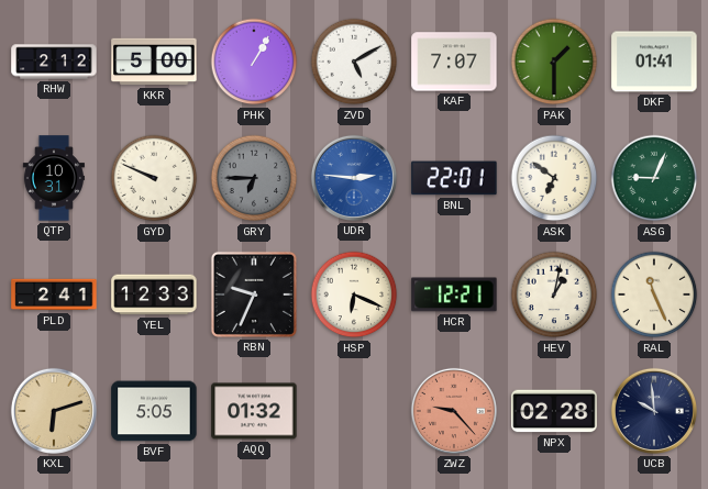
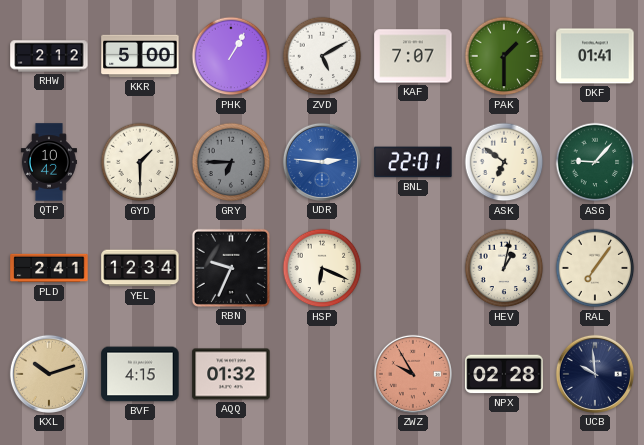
QTP: 10:31 -> 10:42 (49, 162)
GYD: 9:49 -> 1:30 (140, 162)
ASG: 9:04 -> 9:07 (595, 162)
YEL: 12:33 -> 12:34 (140, 268)
HCR: 12:21 -> none (454, 294)
RAL: 11:26 -> 7:06 (595, 268)
KXL: 6:12 -> 10:12 (49, 374)
BVF: 5:05 -> 4:15 (140, 374)
ZWZ: 9:23 -> 9:55 (413, 374)
